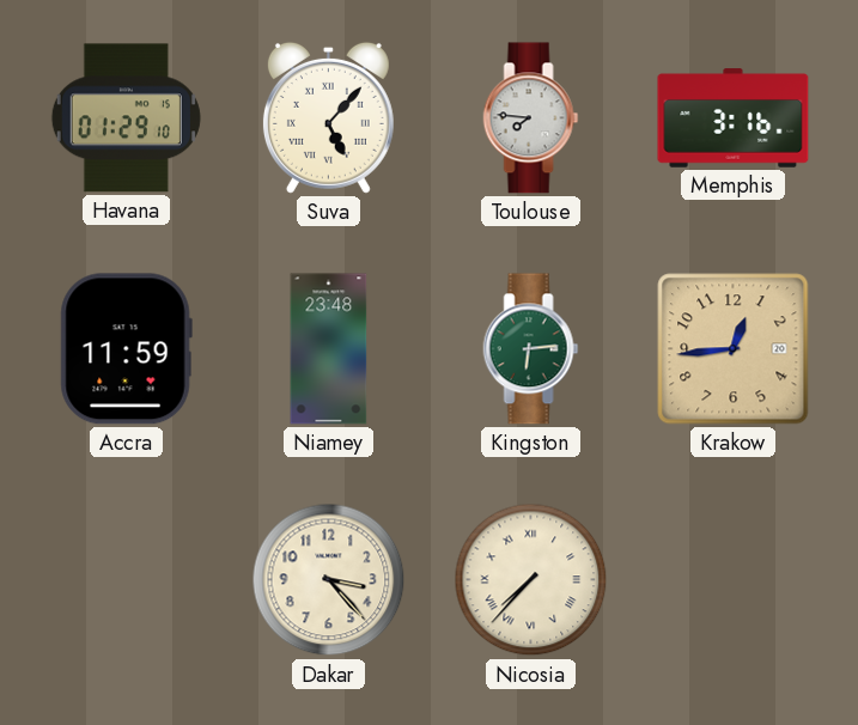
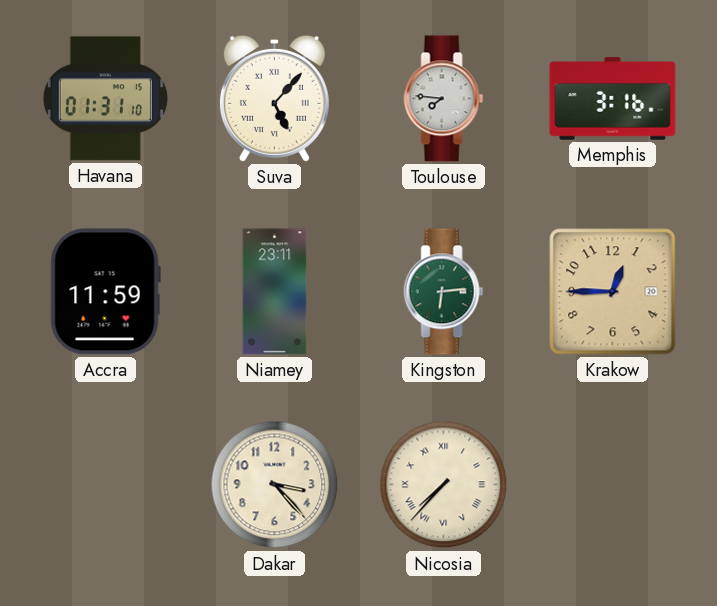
Havana: 01:29 -> 01:31 (105, 99)
Niamey: 23:48 -> 23:11 (275, 292)
Krakow: 12:44 -> 12:45 (613, 292)
